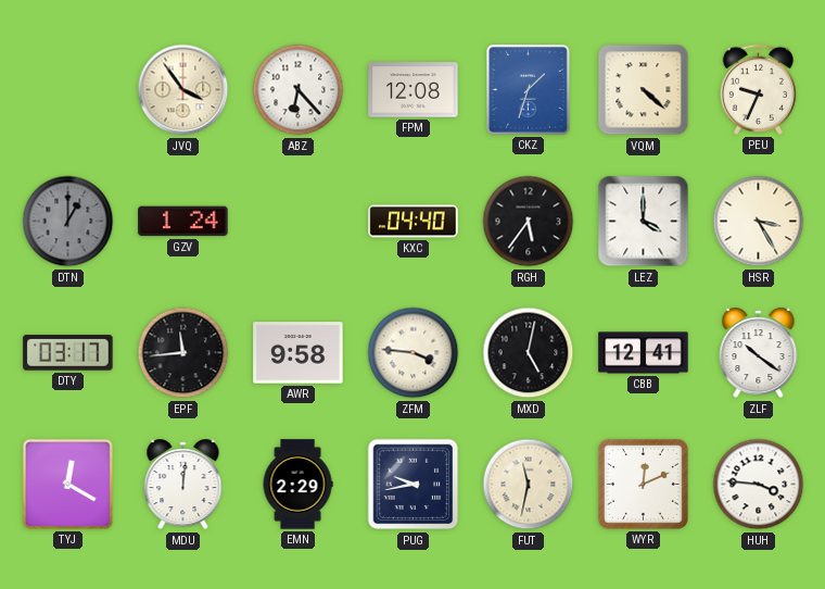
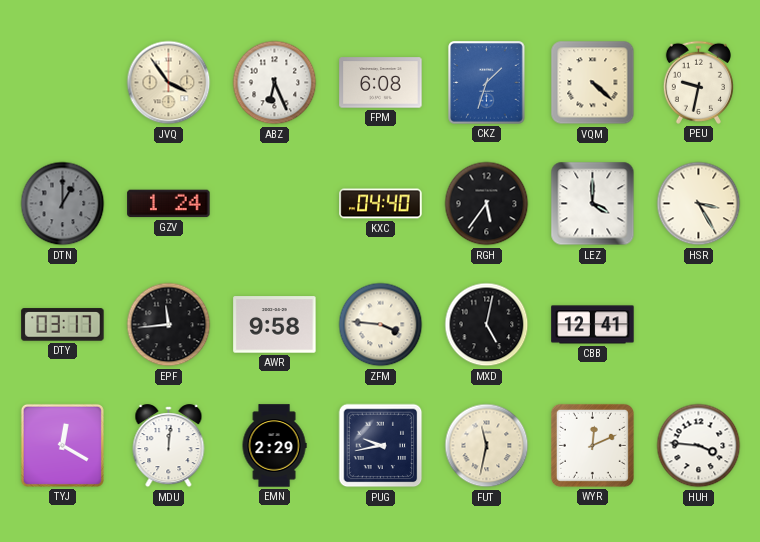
ABZ: 6:23 -> 6:26 (275, 83)
FPM: 12:08 -> 6:08 (381, 83)
PEU: 9:34 -> 9:32 (698, 82)
ZLF: 10:21 -> none (759, 353)
